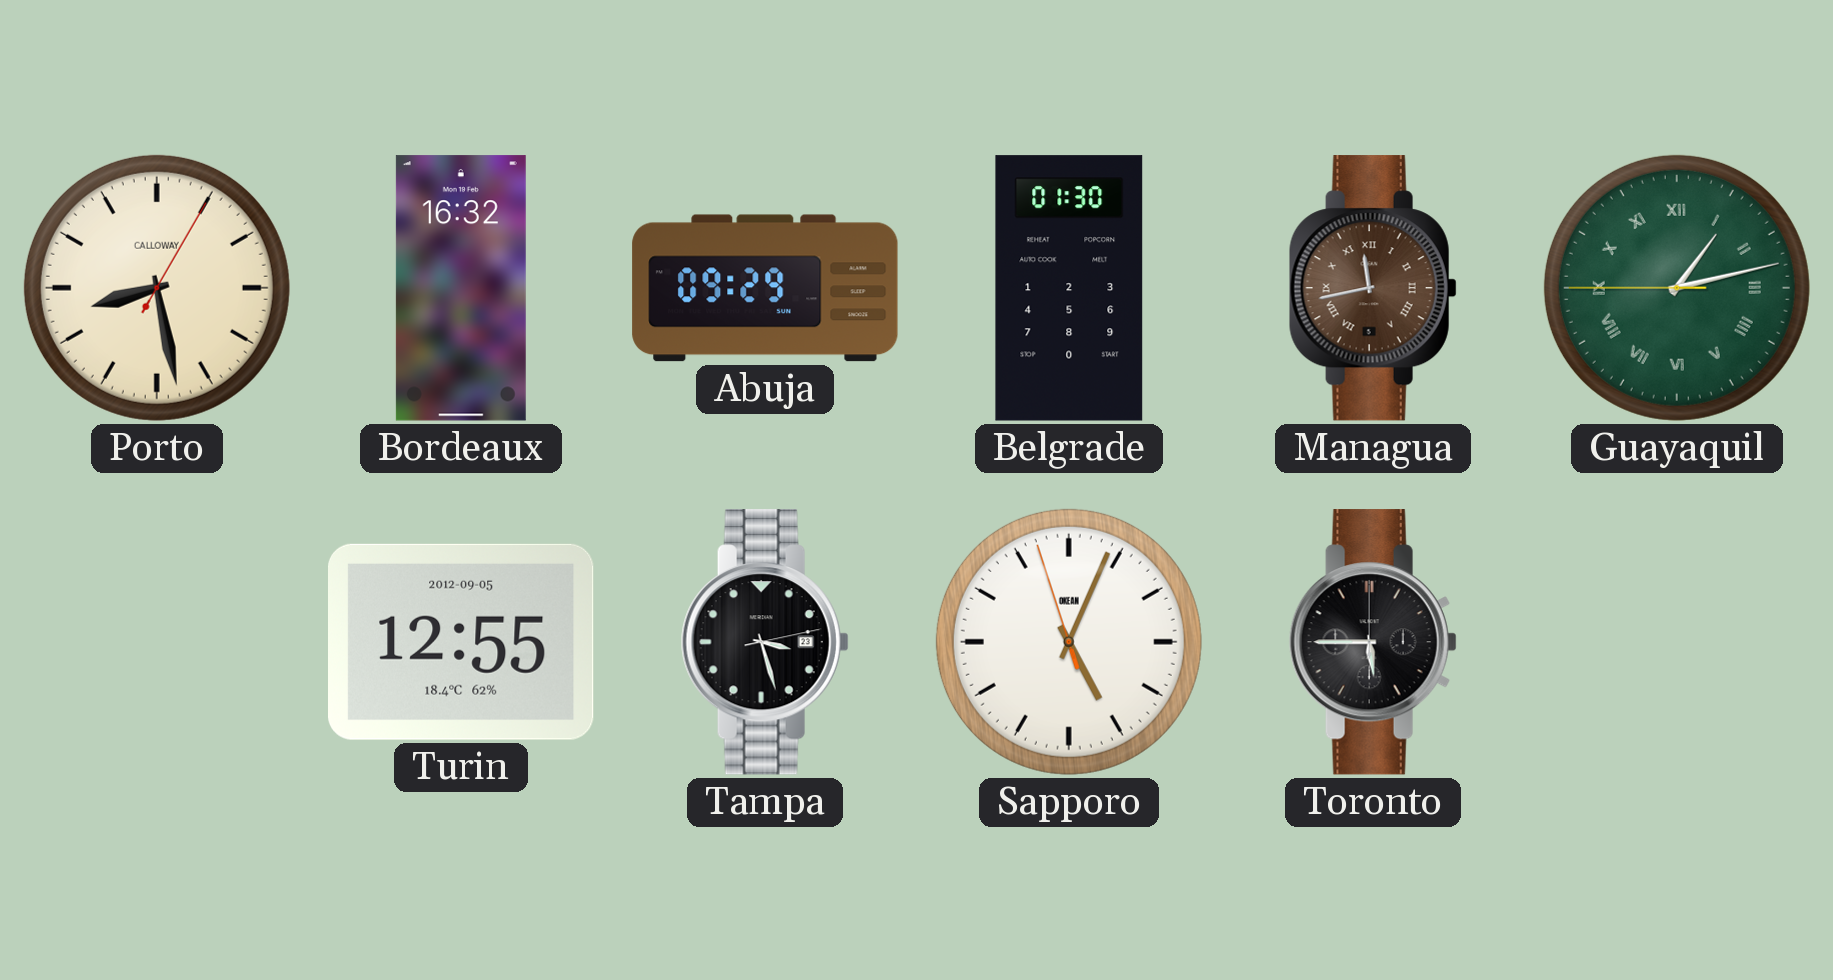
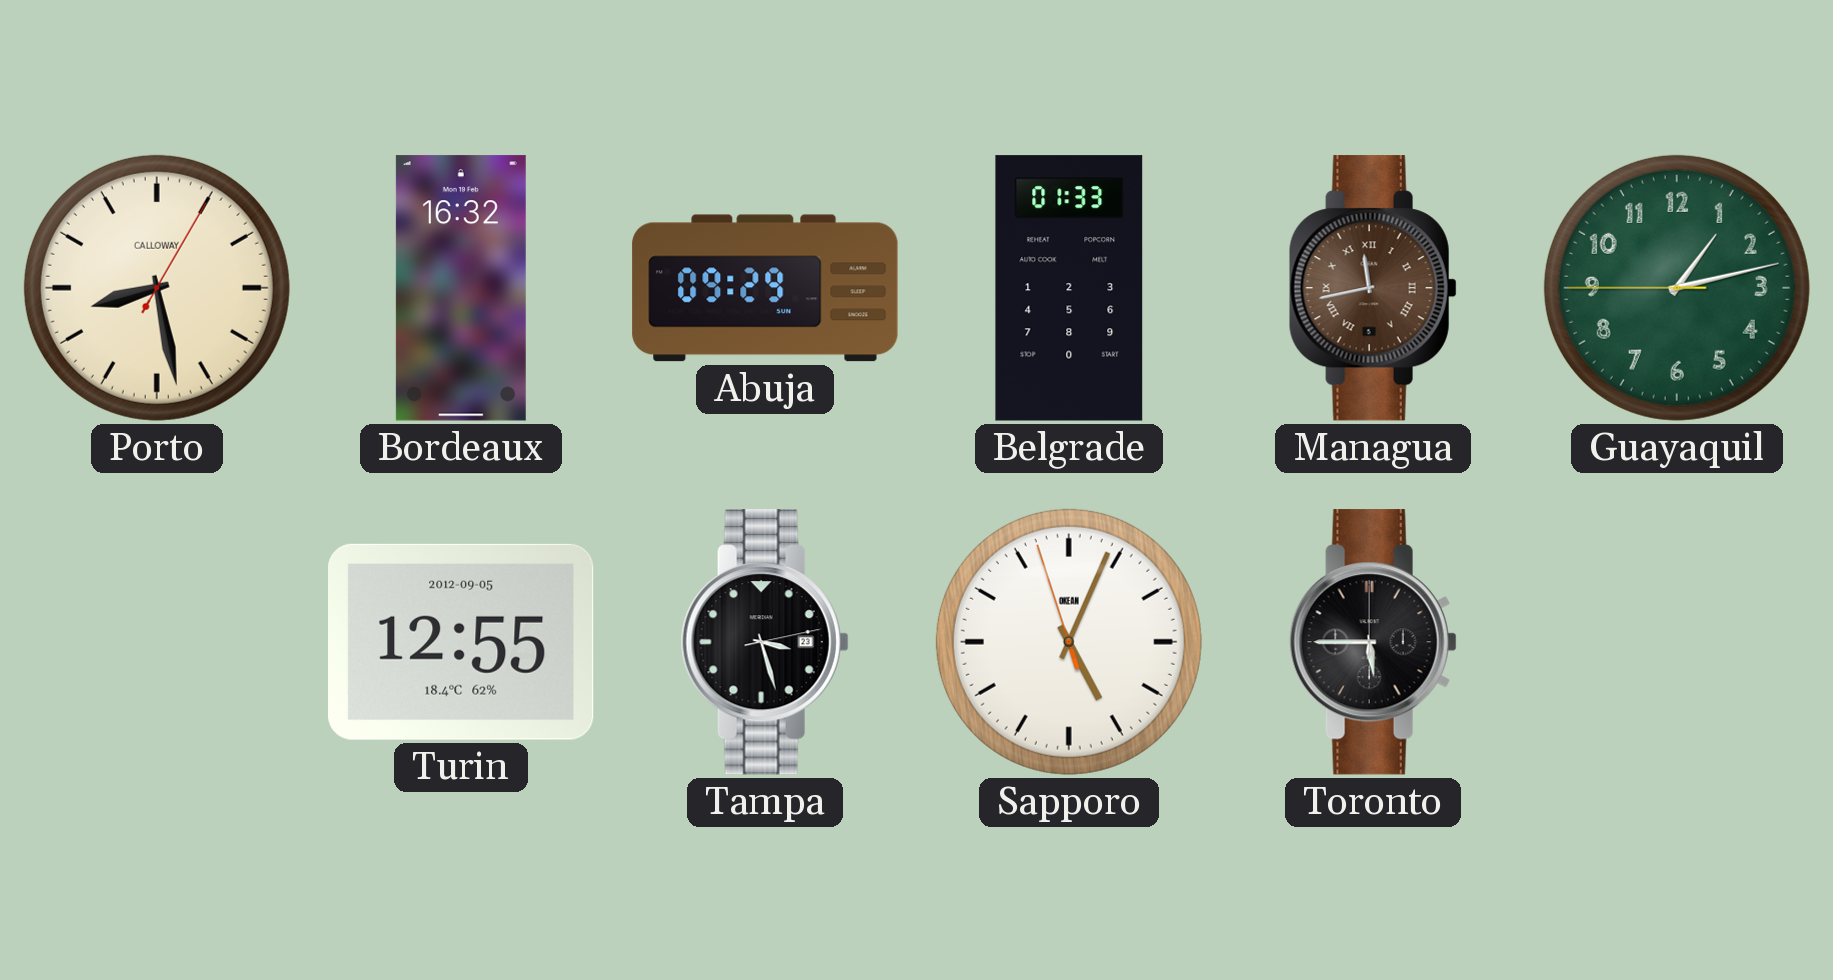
Belgrade: 01:30 -> 01:33 (1069, 288)
Guayaquil numerals: Roman -> Arabic (1677, 288)
